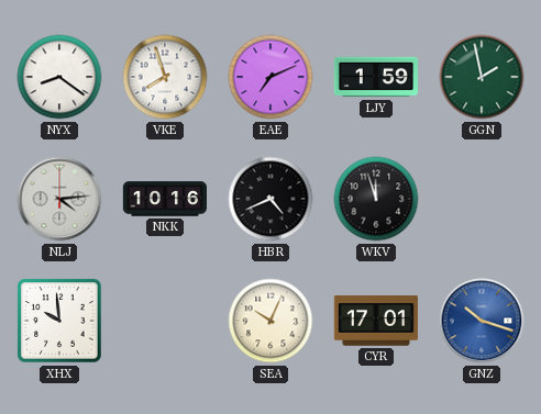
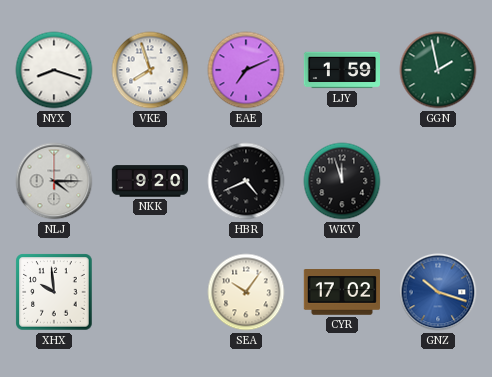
NYX: 8:21 -> 8:18 (54, 70)
NLJ: 4:14 -> 4:15 (54, 181)
NKK: 10:16 -> 9:20 (149, 181)
SEA: 10:04 -> 10:06 (246, 292)
CYR: 17:01 -> 17:02 (342, 292)
